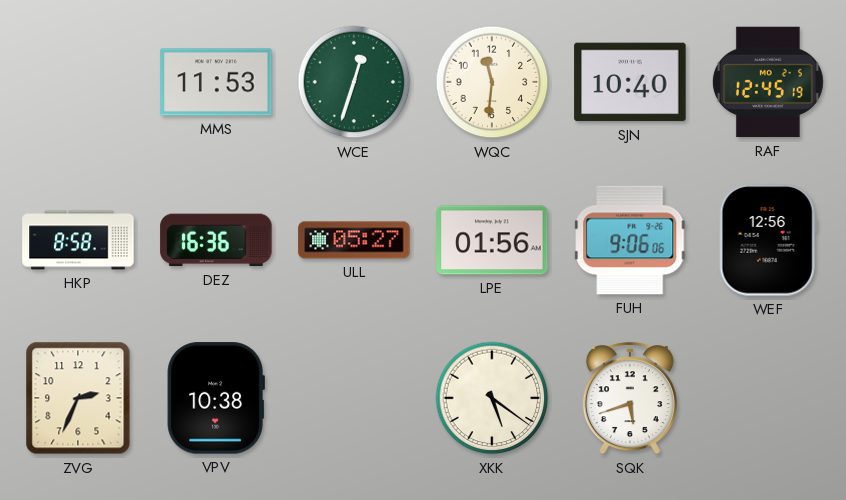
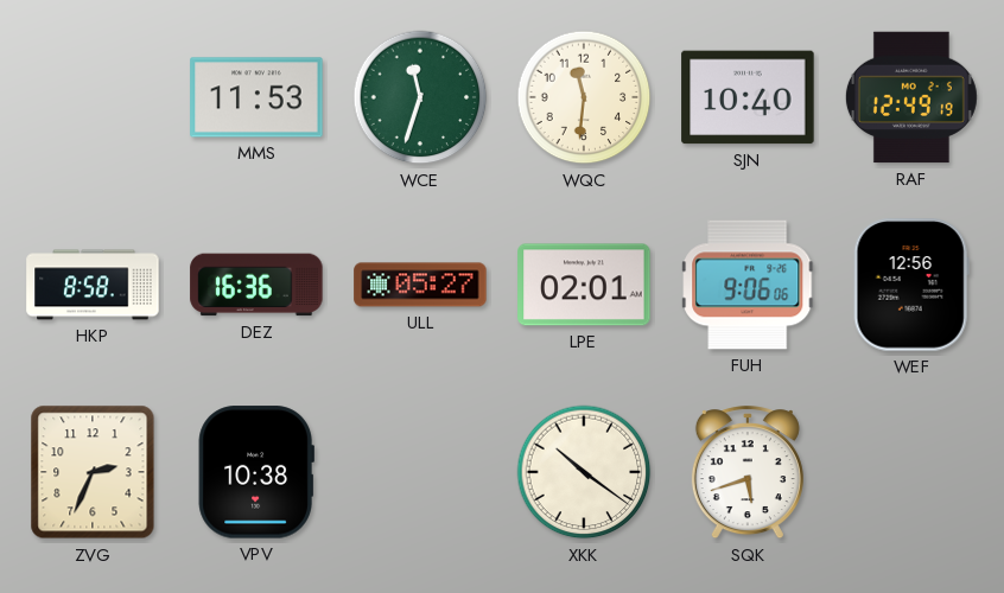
WCE: 12:33 -> 11:33 (420, 97)
RAF: 12:45 -> 12:49 (911, 97)
LPE: 01:56 -> 02:01 (584, 285)
XKK: 5:21 -> 10:21 (584, 472)
